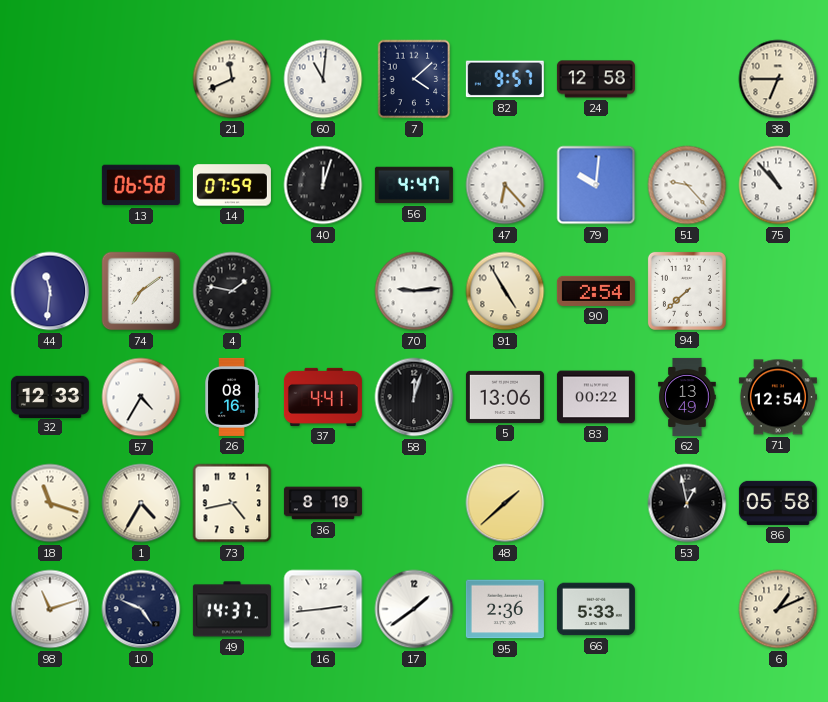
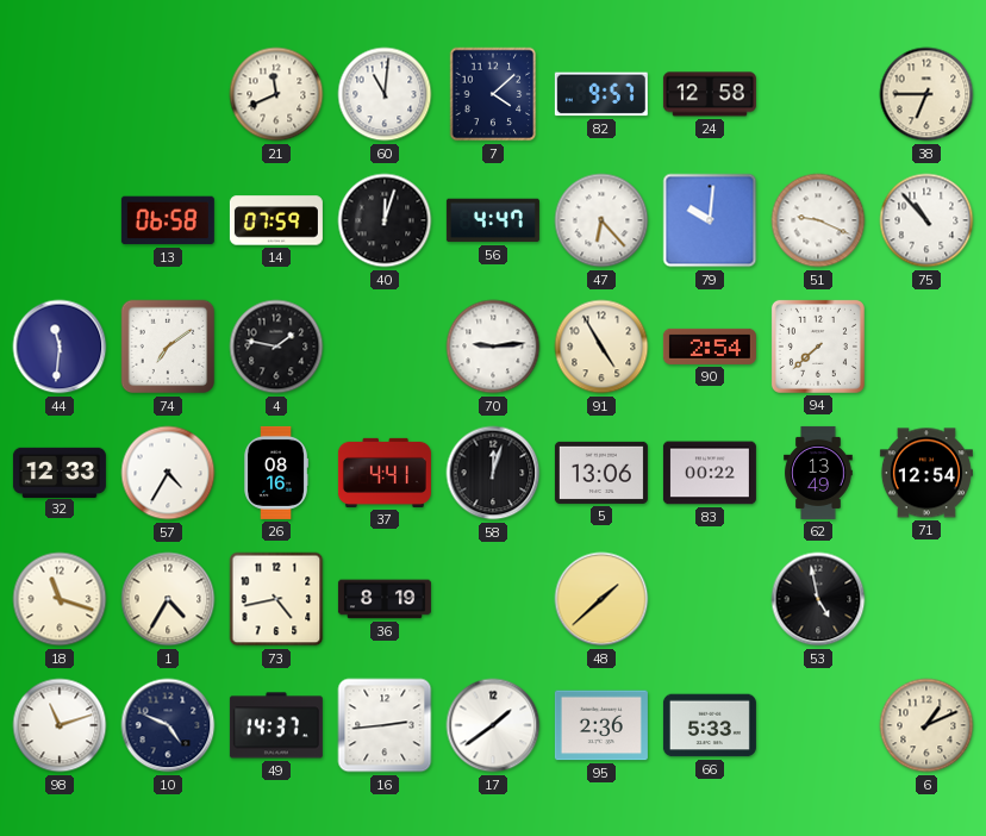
51: 9:23 -> 9:19 (818, 220)
53: 12:58 -> 4:58 (818, 599)
86: 05:58 -> none (778, 503)
